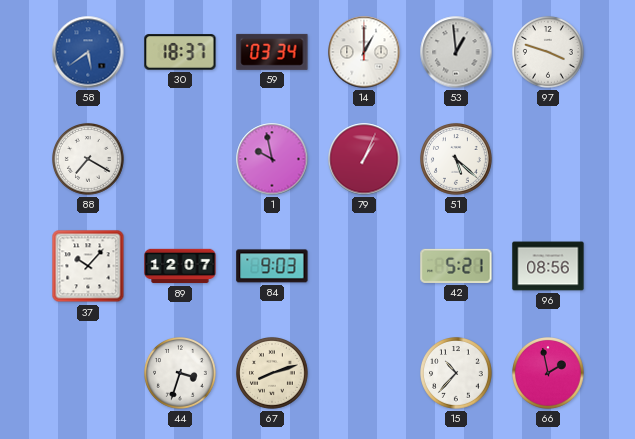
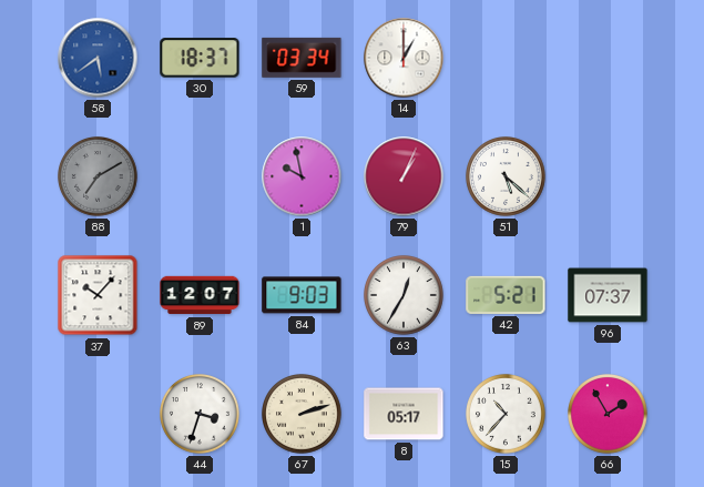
53: 12:59 -> none (456, 52)
97: 3:48 -> none (549, 53)
88: 7:20 -> 7:10 (99, 177)
88 dial: white -> grey (99, 177)
63: none -> 12:35 (405, 296)
96: 08:56 -> 07:37 (608, 295)
67: 8:12 -> 2:12 (303, 415)
8: none -> 05:17 (404, 414)
66: 1:58 -> 1:55 (609, 415)
